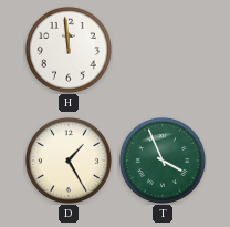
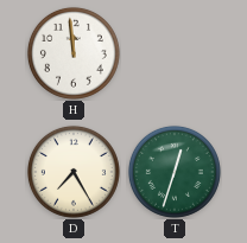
D: 1:25 -> 7:25 (74, 172)
T: 3:56 -> 12:33 (175, 172)
